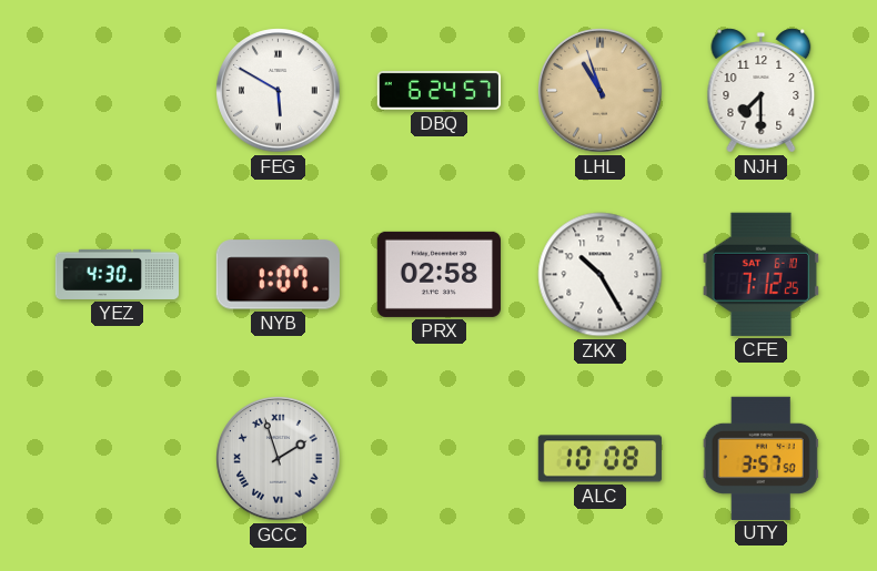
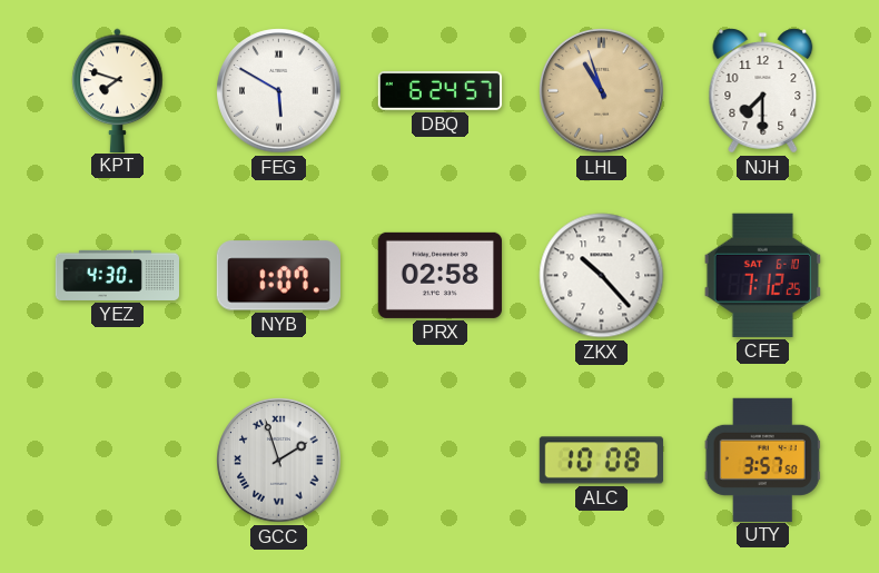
KPT: none -> 7:48 (118, 90)
ZKX: 10:25 -> 10:23 (602, 276)
